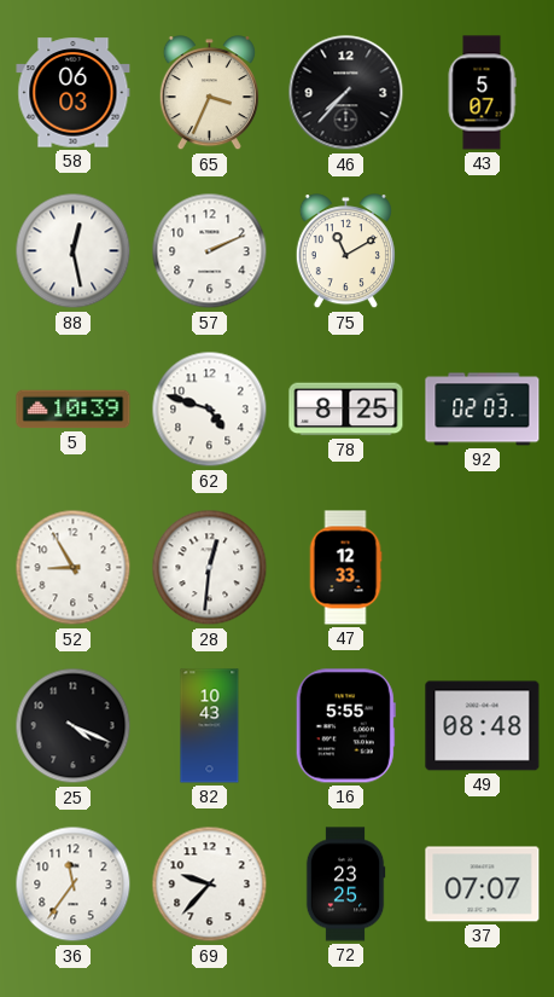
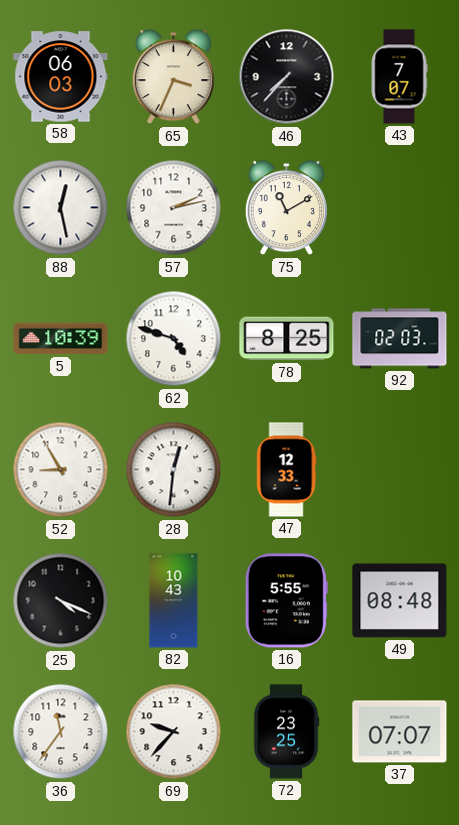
43: 5:07 -> 7:07 (399, 77)
57: 2:11 -> 2:13 (174, 208)
